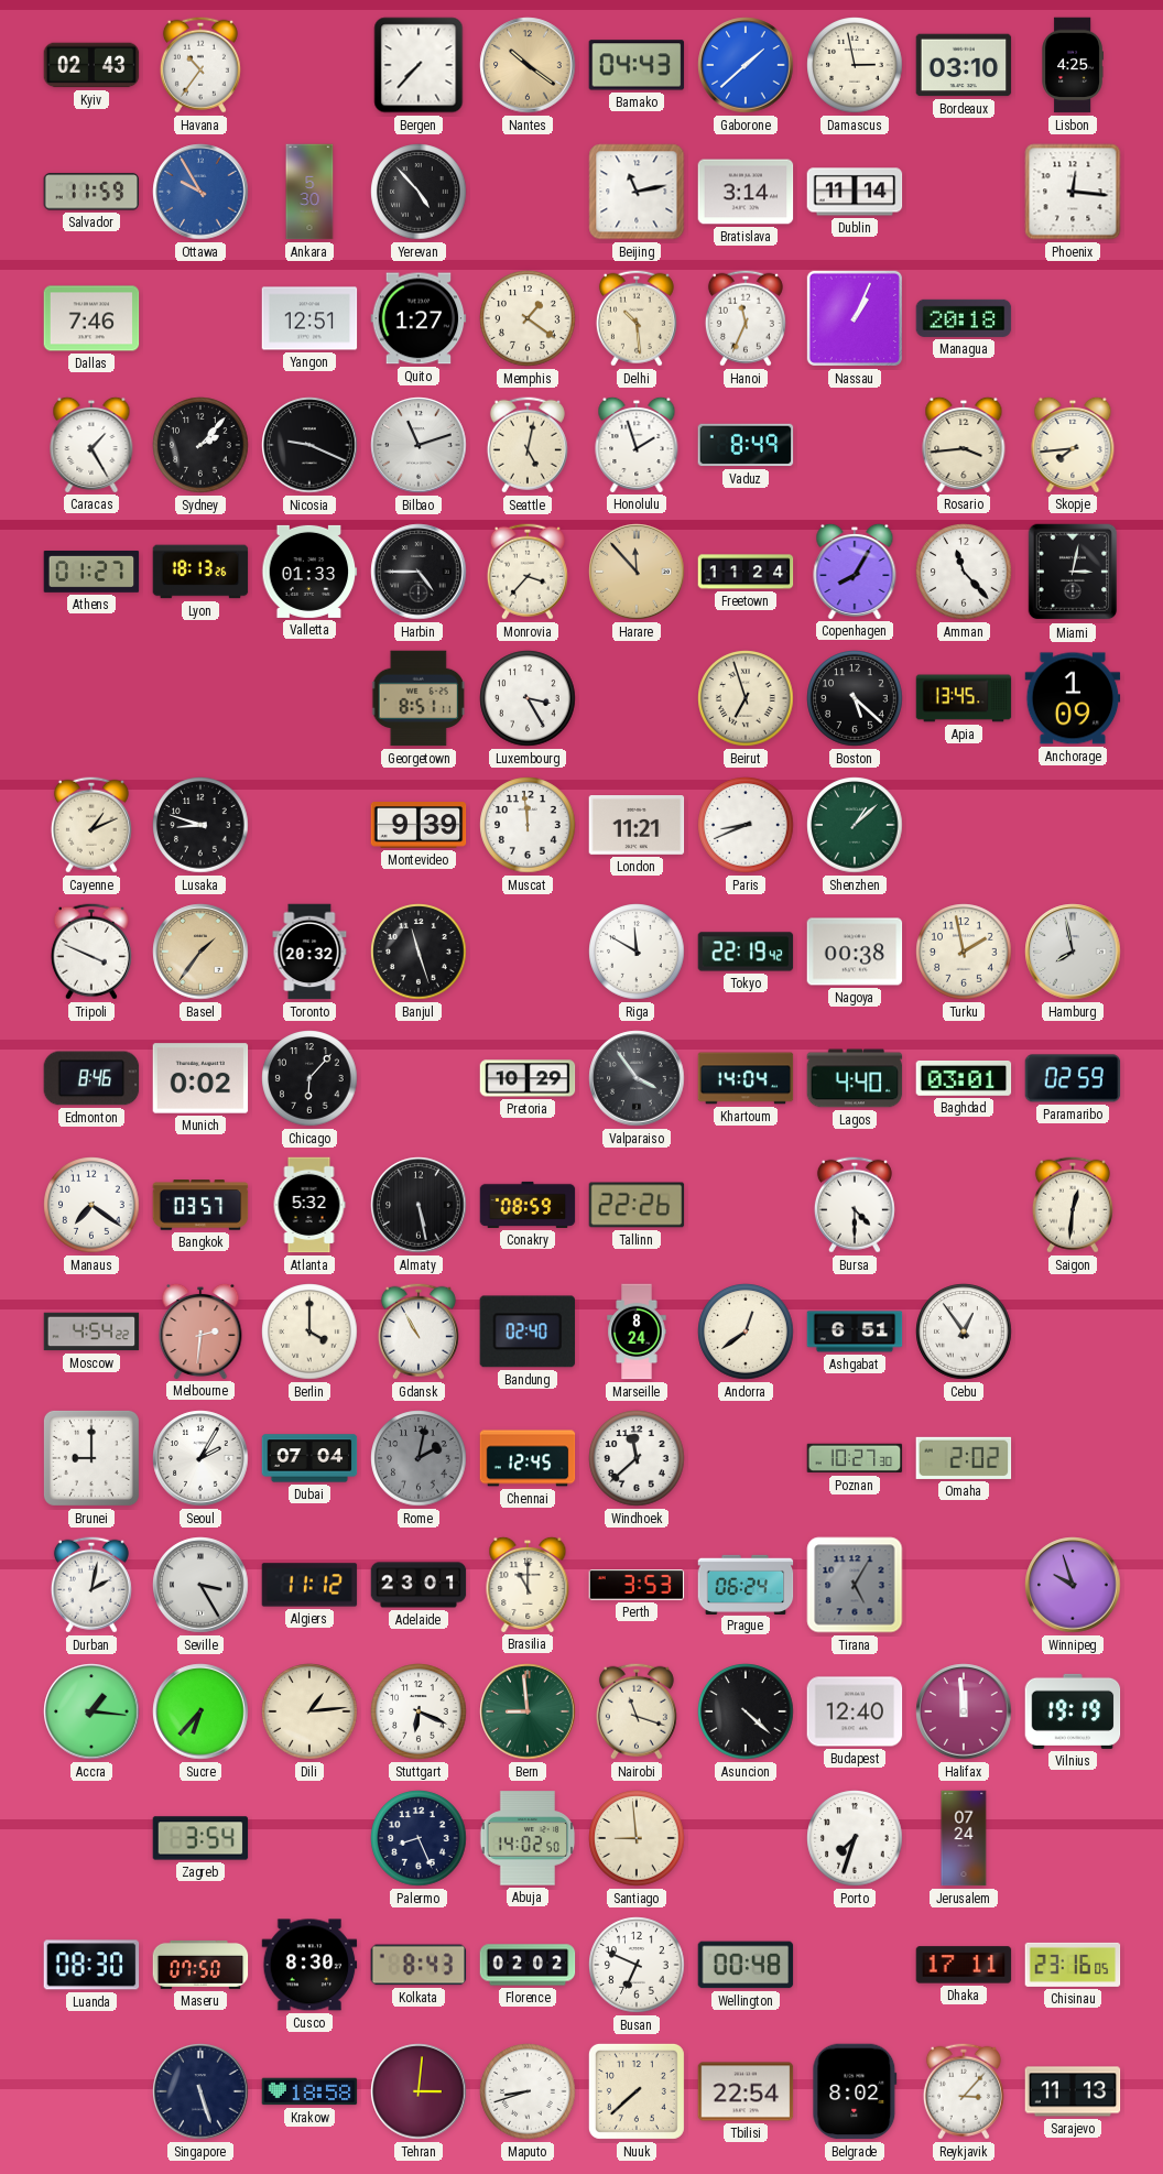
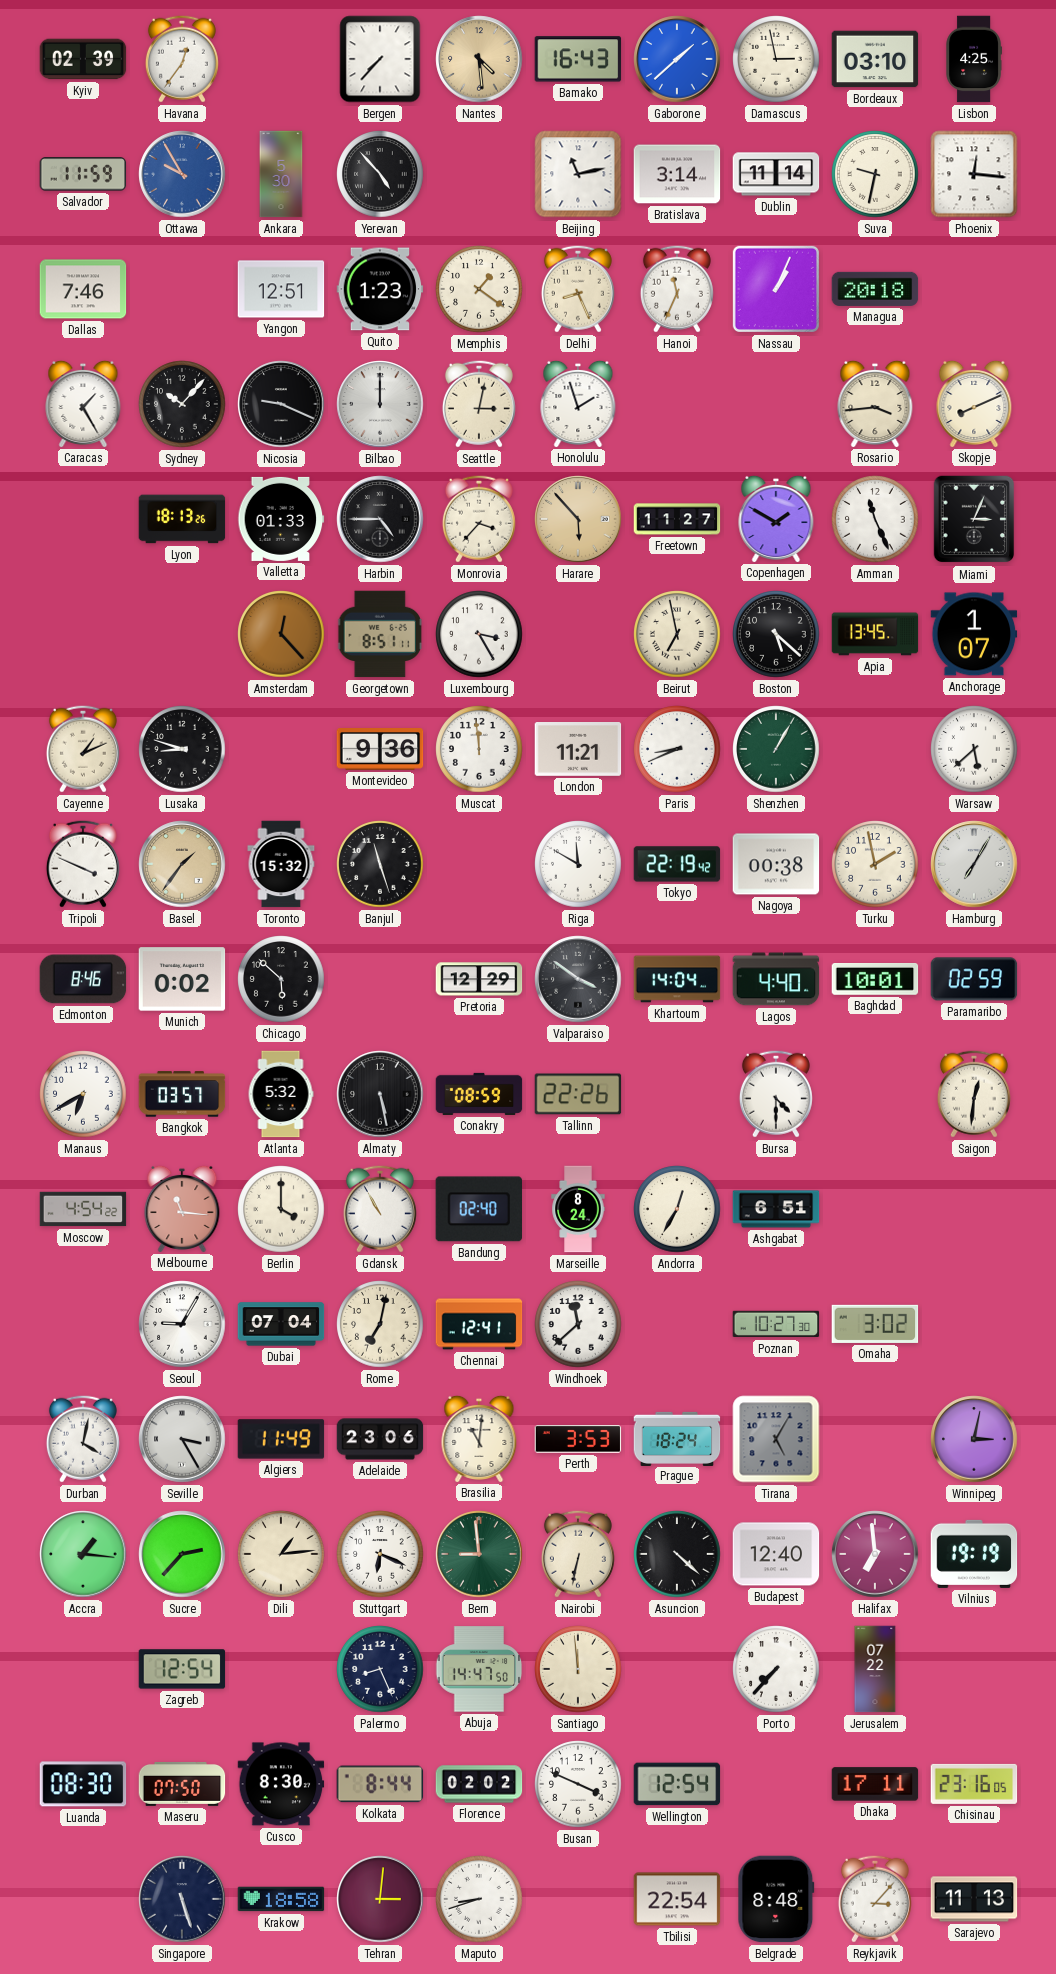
Kyiv: 02:43 -> 02:39 (83, 59)
Havana: 10:36 -> 12:36 (182, 59)
Nantes: 10:21 -> 4:29 (479, 59)
Bamako: 04:43 -> 16:43 (578, 59)
Suva: none -> 9:32 (875, 174)
Quito: 1:27 -> 1:23 (380, 289)
Delhi: 10:29 -> 8:26 (578, 289)
Sydney: 2:07 -> 10:07 (182, 404)
Bilbao: 11:12 -> 12:00 (380, 404)
Seattle: 5:02 -> 3:02 (479, 404)
Vaduz: 8:49 -> none (746, 445)
Skopje: 7:44 -> 8:11 (974, 403)
Athens: 01:27 -> none (91, 573)
Harare: 11:53 -> 5:53 (578, 519)
Freetown: 11:24 -> 11:27 (677, 519)
Copenhagen: 8:05 -> 1:50 (776, 518)
Amman: 11:23 -> 11:26 (875, 519)
Miami: 3:02 -> 3:04 (974, 519)
Amsterdam: none -> 12:23 (281, 634)
Beirut: 6:57 -> 6:58 (677, 634)
Anchorage: 1:09 -> 1:07 (974, 634)
Montevideo: 9:39 -> 9:36 (380, 750)
Shenzhen: 1:08 -> 1:05 (776, 749)
Warsaw: none -> 5:38 (974, 749)
Toronto: 20:32 -> 15:32 (281, 864)
Hamburg: 7:58 -> 7:05 (974, 864)
Chicago: 6:07 -> 5:52 (281, 979)
Pretoria: 10:29 -> 12:29 (479, 979)
Valparaiso: 3:54 -> 3:51 (578, 979)
Baghdad: 03:01 -> 10:01 (875, 980)
Manaus: 7:21 -> 6:40 (83, 1094)
Melbourne: 2:31 -> 11:16 (182, 1208)
Andorra: 12:39 -> 12:35 (677, 1209)
Cebu: 12:54 -> none (964, 1331)
Brunei: 9:00 -> none (91, 1458)
Seoul: 2:05 -> 9:05 (182, 1324)
Rome: 2:02 -> 7:02 (380, 1324)
Rome dial: grey -> cream (380, 1324)
Chennai: 12:45 -> 12:41 (479, 1324)
Omaha: 2:02 -> 3:02 (875, 1324)
Durban: 2:02 -> 4:02 (83, 1439)
Algiers: 11:12 -> 11:49 (281, 1439)
Adelaide: 23:01 -> 23:06 (380, 1439)
Brasilia: 11:00 -> 11:01 (479, 1438)
Prague: 06:24 -> 18:24 (677, 1438)
Winnipeg: 9:57 -> 3:02 (974, 1439)
Sucre: 6:37 -> 2:37 (182, 1554)
Nairobi: 11:18 -> 6:32 (578, 1554)
Halifax: 11:59 -> 6:59 (875, 1554)
Zagreb: 3:54 -> 12:54 (182, 1669)
Abuja: 14:02 -> 14:47 (479, 1669)
Santiago: 8:59 -> 11:59 (578, 1669)
Porto: 7:33 -> 7:37 (776, 1669)
Jerusalem: 07:24 -> 07:22 (875, 1669)
Kolkata: 8:43 -> 8:44 (380, 1784)
Busan: 6:49 -> 3:49 (578, 1784)
Wellington: 00:48 -> 12:54 (677, 1784)
Nuuk: 7:38 -> none (637, 2091)
Belgrade: 8:02 -> 8:48 (776, 1899)
